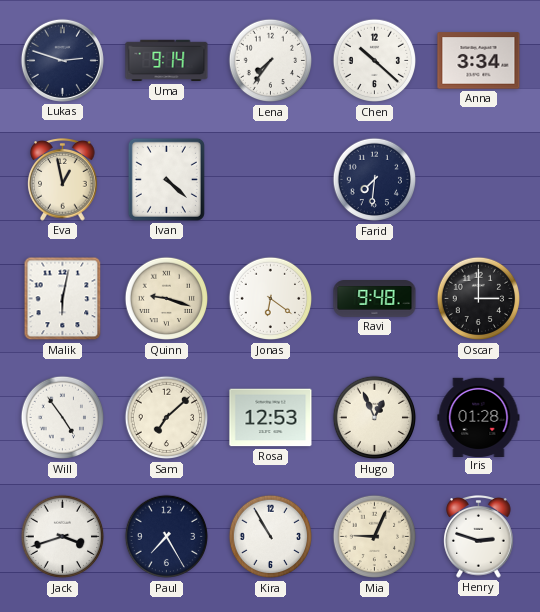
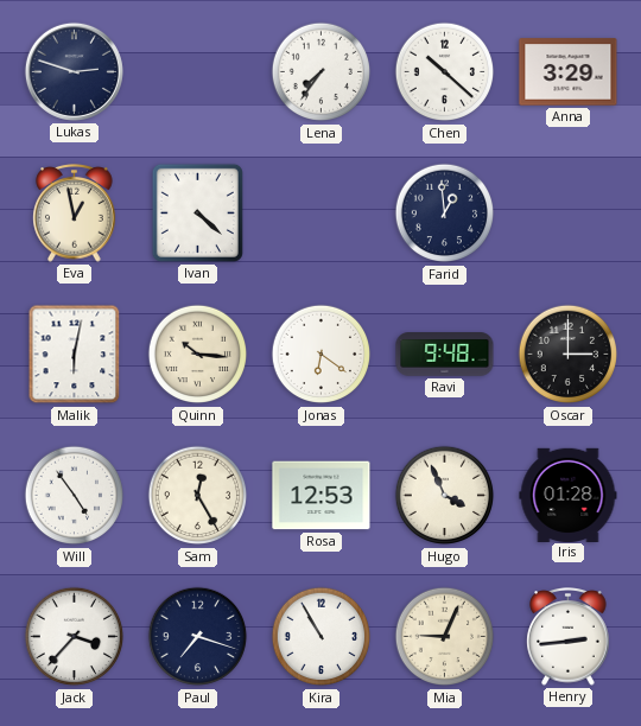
Uma: 9:14 -> none (167, 61)
Anna: 3:34 -> 3:29 (569, 72)
Farid: 7:31 -> 12:59 (445, 214)
Quinn: 9:18 -> 10:16 (198, 355)
Sam: 7:08 -> 12:25 (198, 496)
Hugo: 12:56 -> 3:56 (445, 496)
Jack: 3:42 -> 3:37 (75, 637)
Paul: 7:25 -> 7:18 (198, 637)
Henry: 2:48 -> 2:44 (569, 637)
